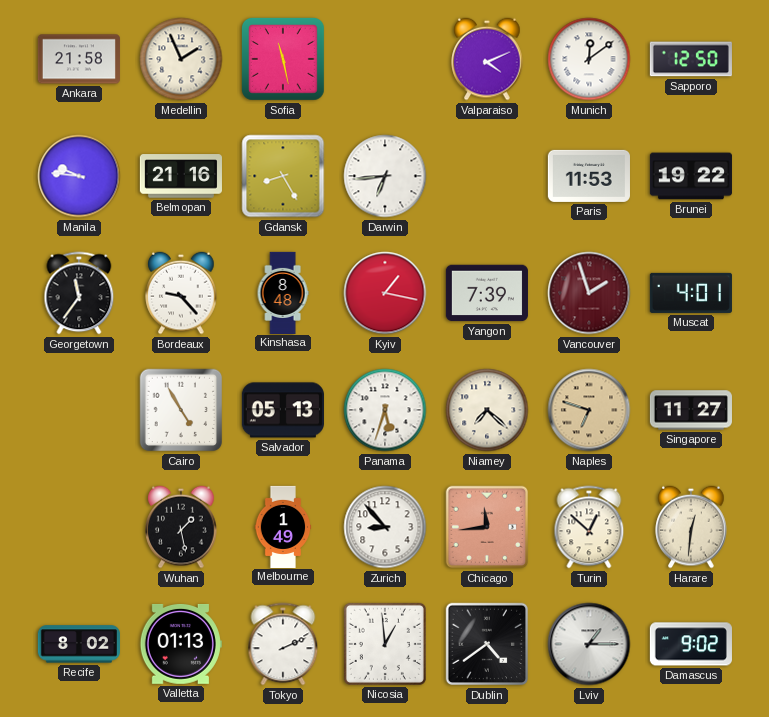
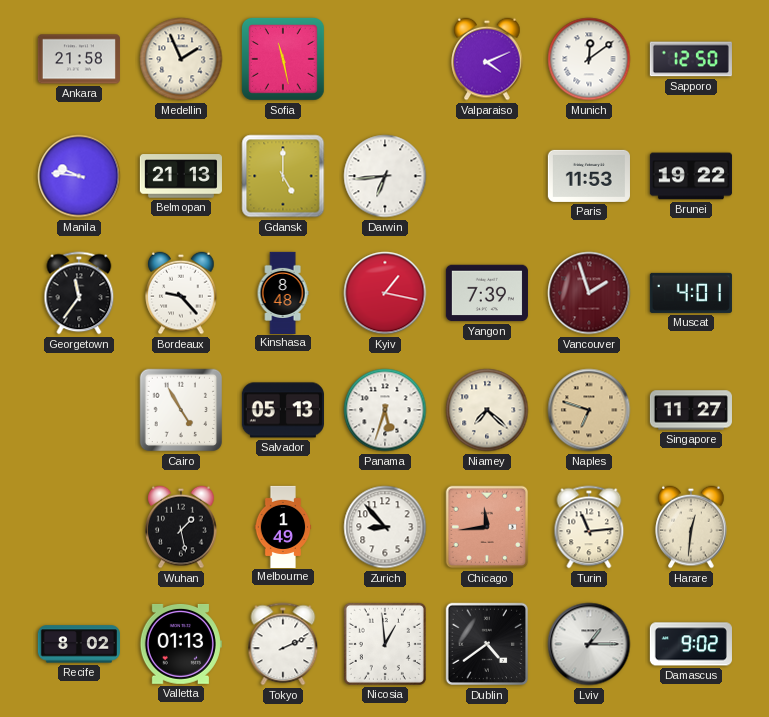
Belmopan: 21:16 -> 21:13 (181, 176)
Gdansk: 8:25 -> 5:00 (283, 176)
Turin: 12:52 -> 11:14 (589, 527)
